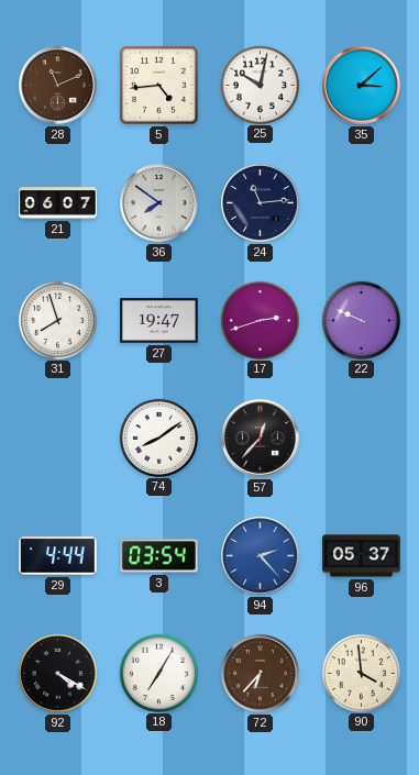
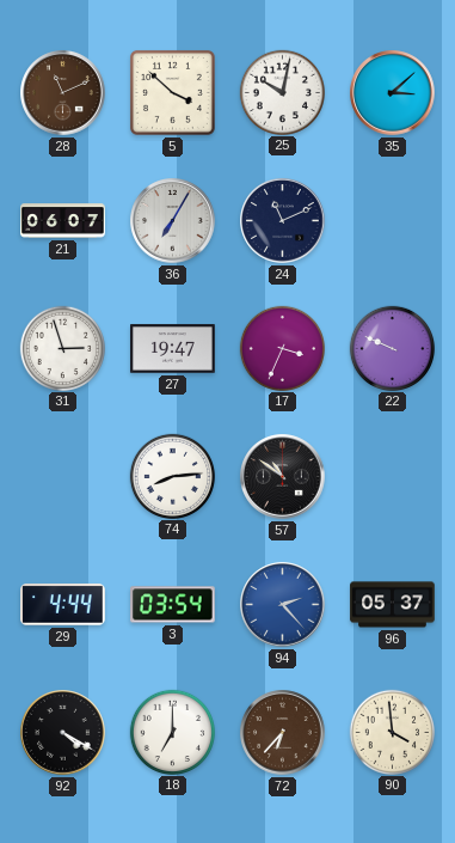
5: 4:44 -> 3:52 (172, 92)
36: 7:51 -> 7:05 (173, 221)
24: 11:14 -> 11:11 (283, 221)
31: 7:57 -> 2:57 (62, 348)
17: 2:42 -> 3:34 (282, 348)
74: 8:09 -> 8:14 (172, 476)
57: 12:37 -> 10:51 (283, 477)
18: 7:05 -> 7:00 (172, 732)
